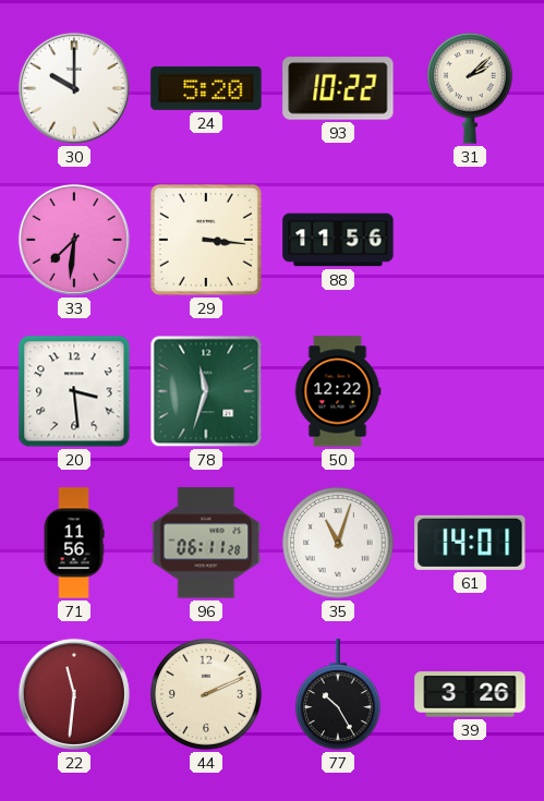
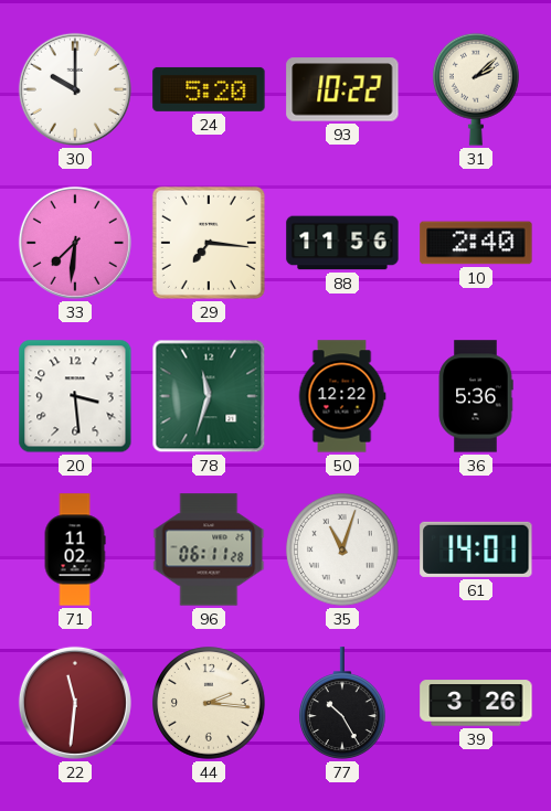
29: 3:16 -> 7:16 (209, 243)
10: none -> 2:40 (476, 243)
36: none -> 5:36 (476, 396)
71: 11:56 -> 11:02 (75, 549)
44: 2:11 -> 2:16 (210, 704)
